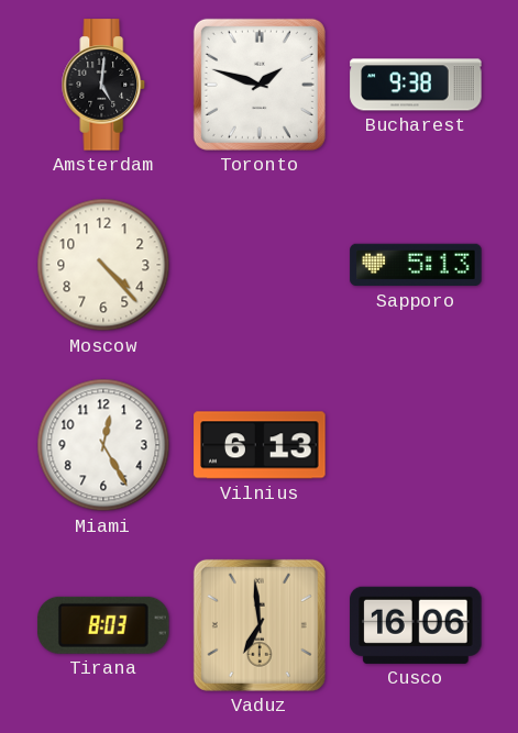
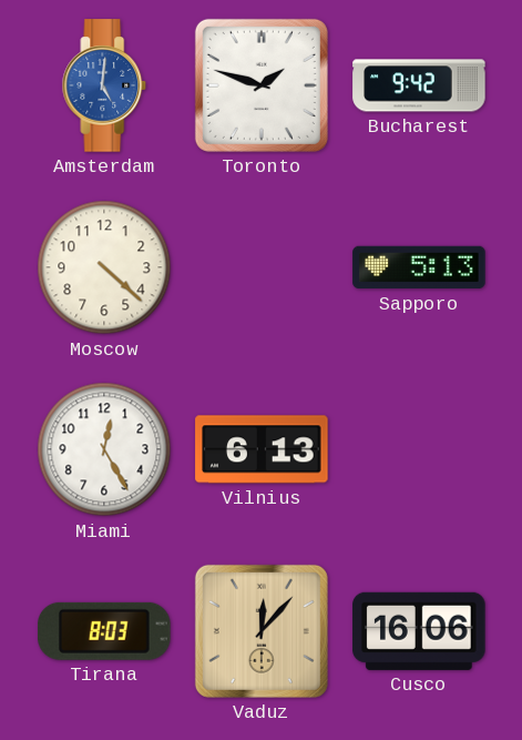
Amsterdam dial: black -> blue (104, 85)
Bucharest: 9:38 -> 9:42 (419, 85)
Moscow: 4:23 -> 4:22 (104, 267)
Vaduz: 6:59 -> 12:07 (262, 631)
